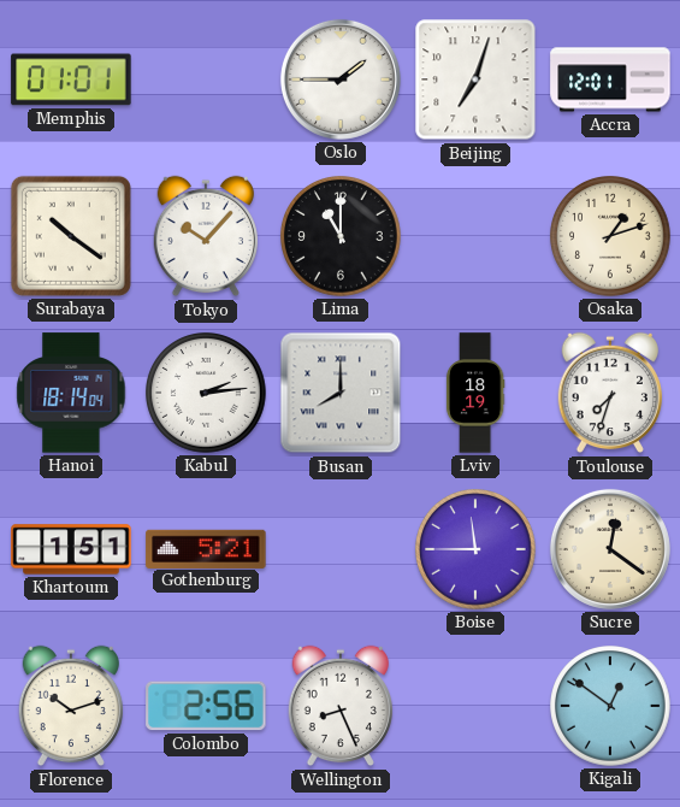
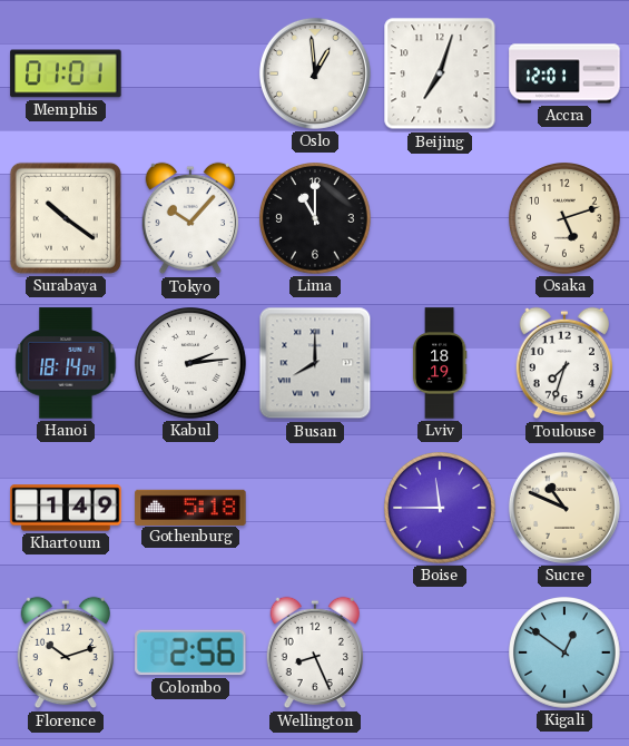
Oslo: 1:45 -> 12:59 (315, 73)
Osaka: 1:12 -> 5:12 (566, 219)
Khartoum: 1:51 -> 1:49 (66, 508)
Gothenburg: 5:21 -> 5:18 (190, 507)
Sucre: 12:21 -> 10:49 (564, 508)
